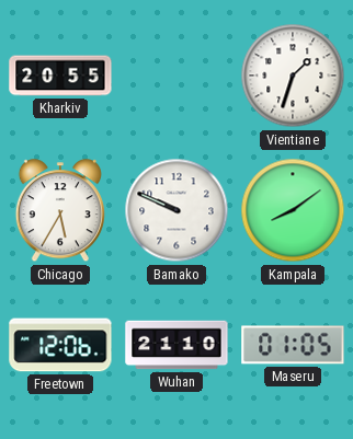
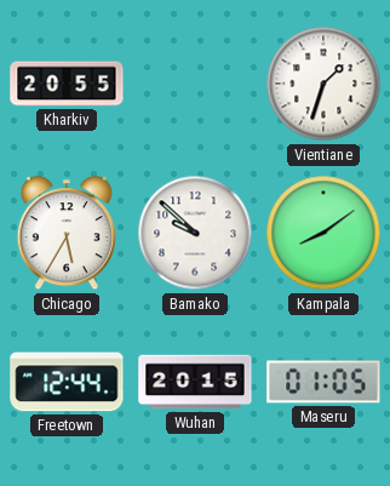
Bamako: 9:49 -> 9:52 (195, 233)
Freetown: 12:06 -> 12:44 (67, 382)
Wuhan: 21:10 -> 20:15 (195, 382)
